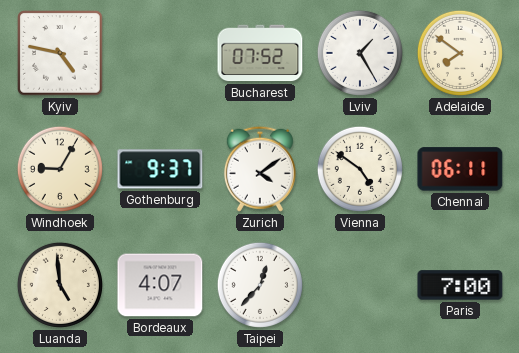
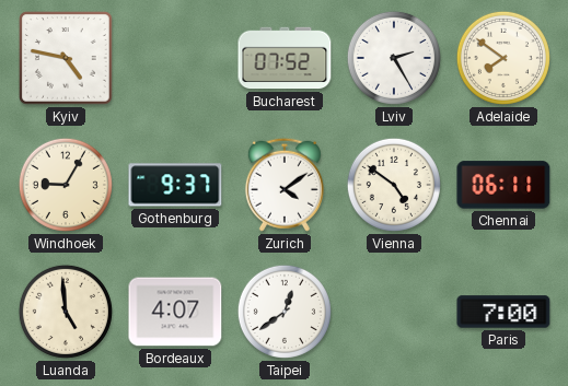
Lviv: 1:25 -> 2:25 (394, 58)
Taipei: 12:37 -> 12:39 (285, 312)
